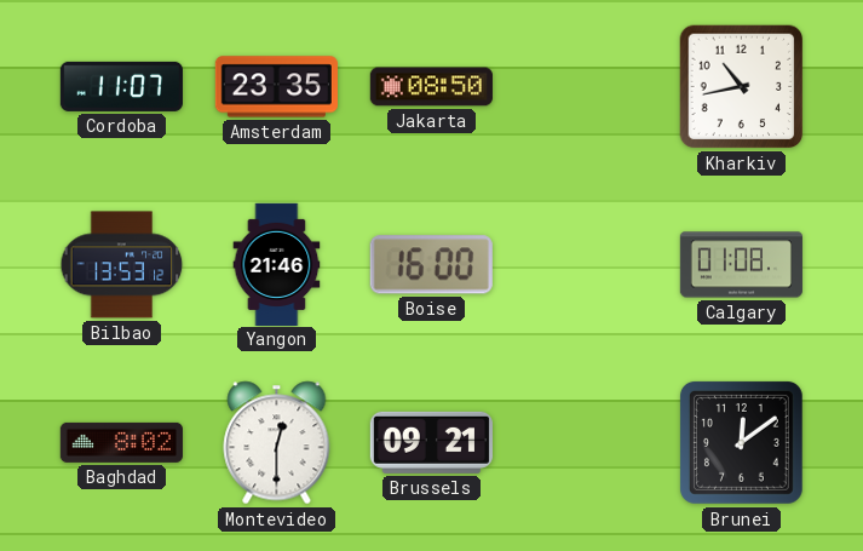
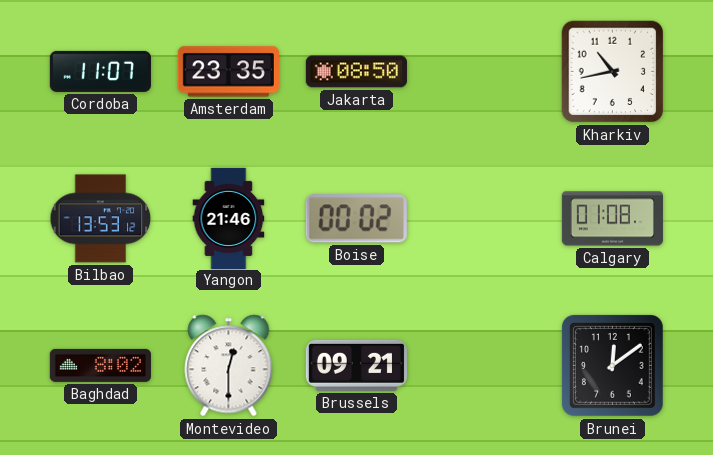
Boise: 16:00 -> 00:02 (356, 219)
